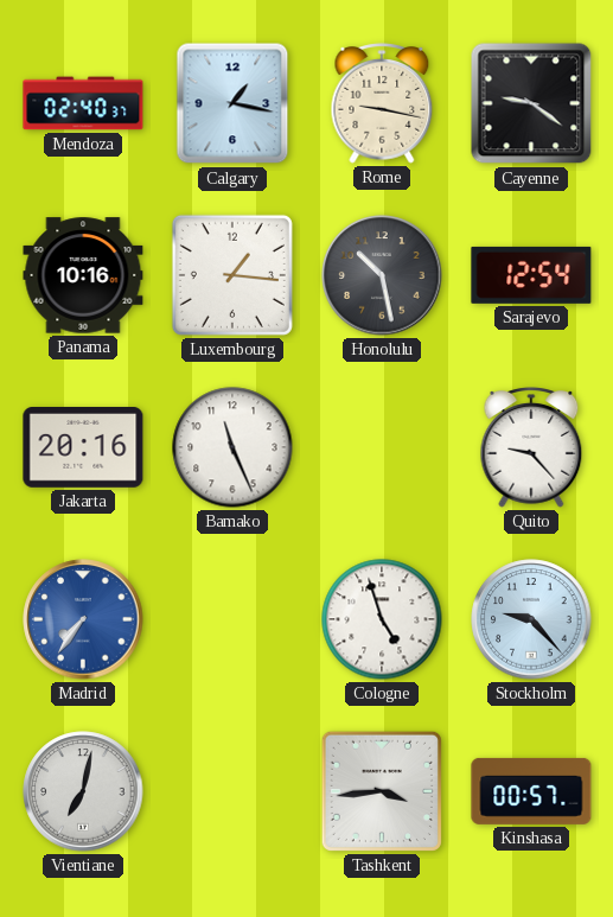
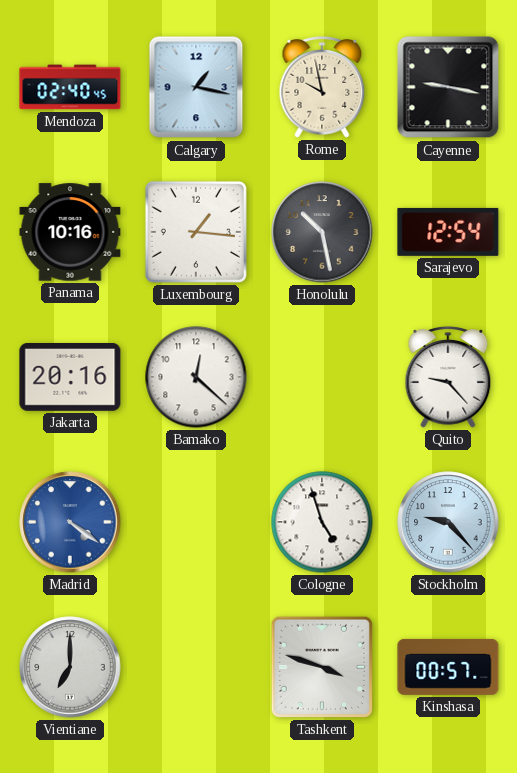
Mendoza: 02:40:37 -> 02:40:45 (70, 87)
Rome: 9:17 -> 9:58 (322, 87)
Cayenne: 9:21 -> 9:17 (448, 87)
Bamako: 11:26 -> 12:22 (196, 377)
Madrid: 7:36 -> 4:21 (70, 522)
Vientiane: 7:02 -> 7:00 (70, 667)
Tashkent: 3:44 -> 3:48 (322, 667)
